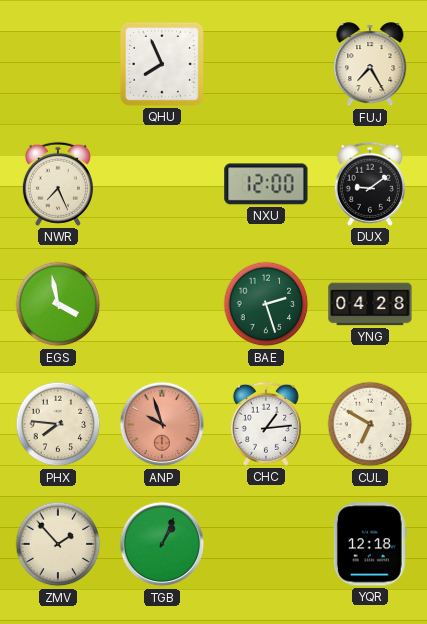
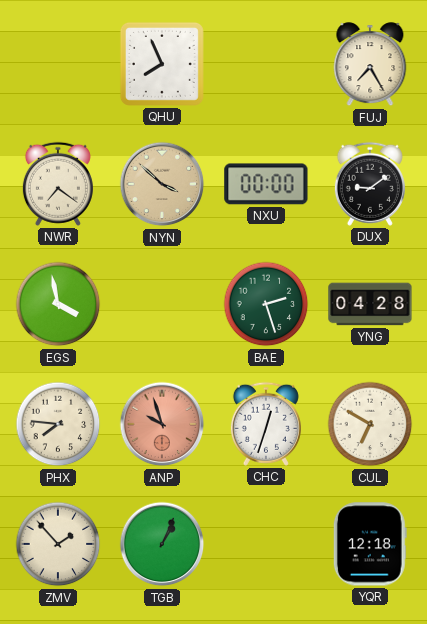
NWR: 7:26 -> 7:21 (58, 184)
NYN: none -> 3:52 (162, 184)
NXU: 12:00 -> 00:00 (266, 184)
CHC: 1:14 -> 12:33 (266, 424)
